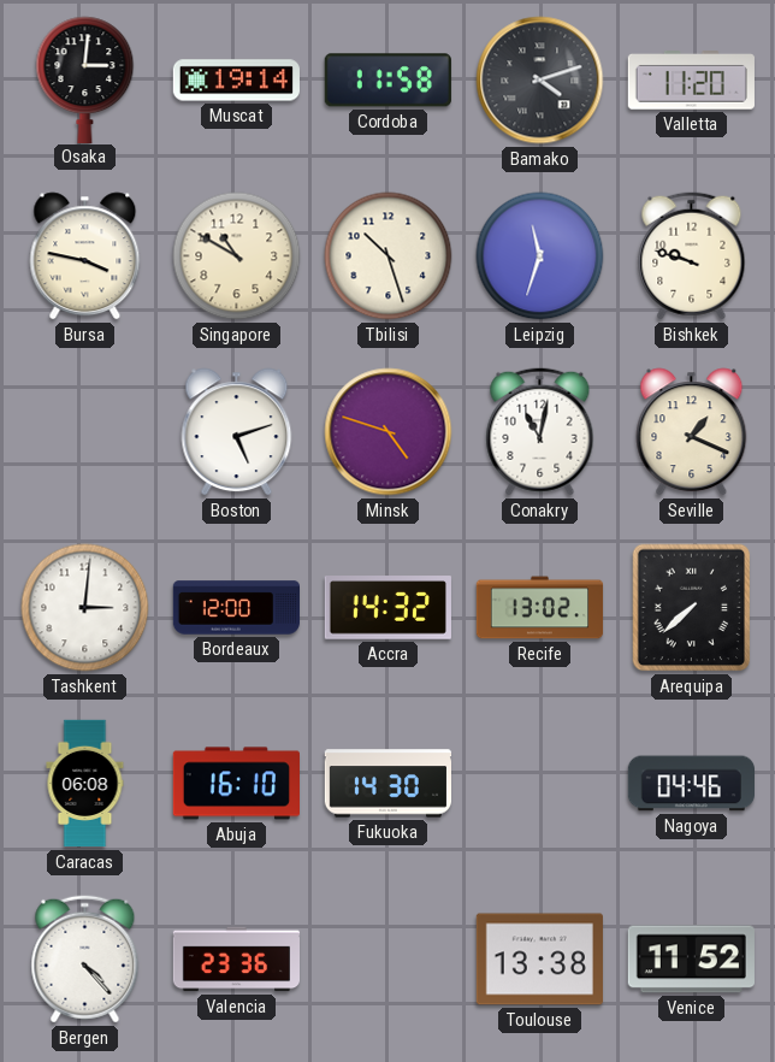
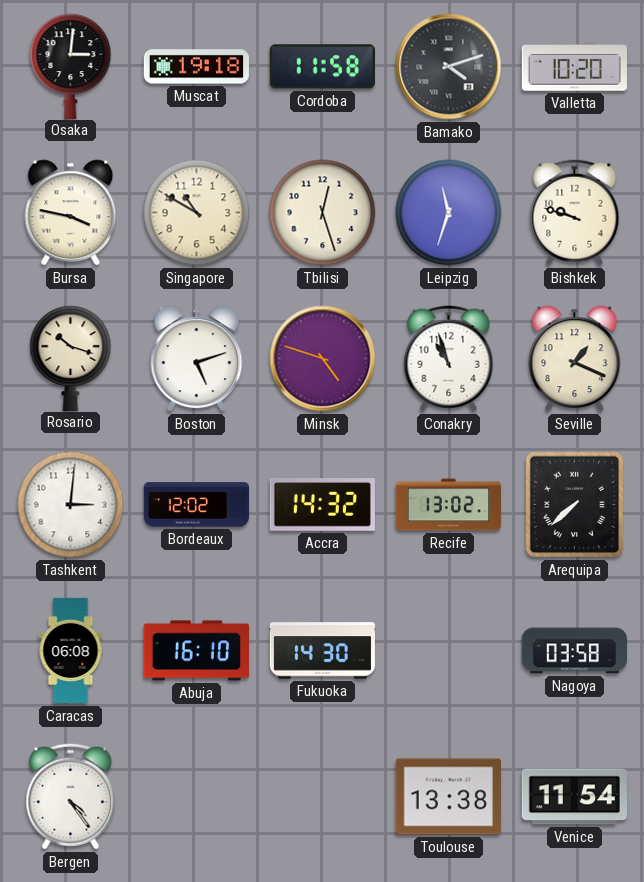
Muscat: 19:14 -> 19:18 (196, 67)
Valletta: 11:20 -> 10:20 (574, 67)
Tbilisi: 10:27 -> 12:27 (323, 213)
Rosario: none -> 10:18 (71, 358)
Conakry: 11:02 -> 10:57 (449, 359)
Bordeaux: 12:00 -> 12:02 (196, 505)
Nagoya: 04:46 -> 03:58 (574, 651)
Bergen: 4:23 -> 4:24 (71, 797)
Valencia: 23:36 -> none (237, 960)
Venice: 11:52 -> 11:54 (574, 797)
